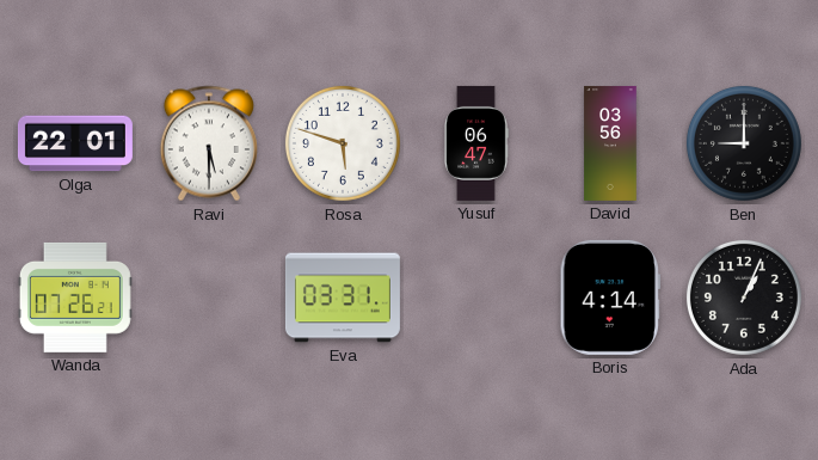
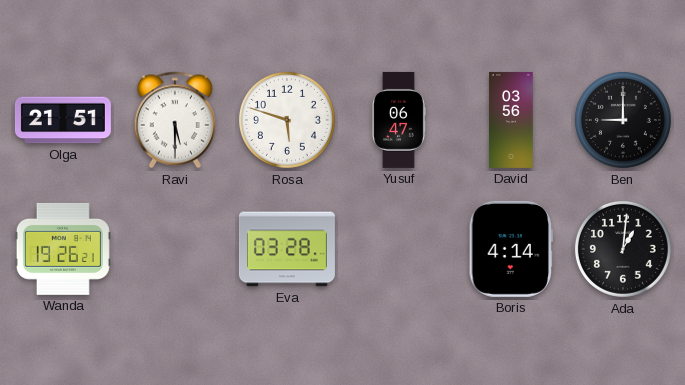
Olga: 22:01 -> 21:51 (63, 120)
Wanda: 07:26 -> 19:26 (63, 249)
Eva: 03:31 -> 03:28 (287, 249)
Ada: 1:04 -> 1:01 (623, 249)
